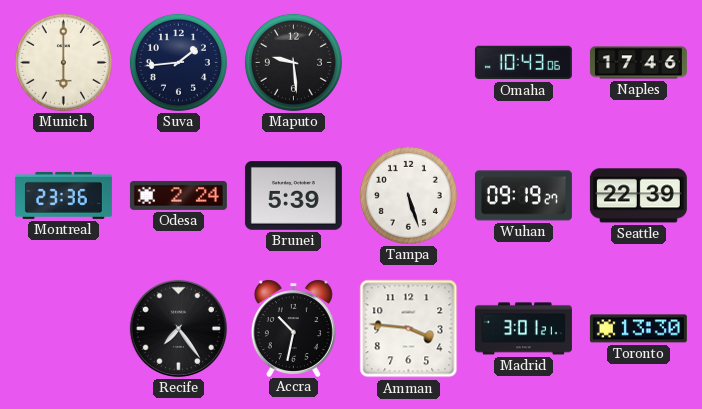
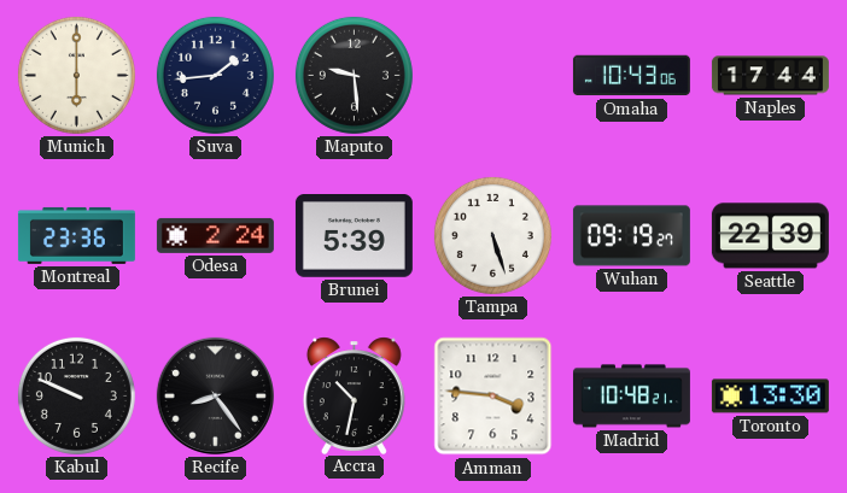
Naples: 17:46 -> 17:44 (770, 76)
Kabul: none -> 9:49 (76, 395)
Recife: 7:24 -> 8:24 (215, 395)
Madrid: 3:01 -> 10:48 (631, 397)
